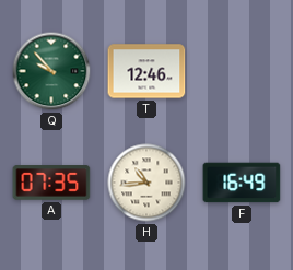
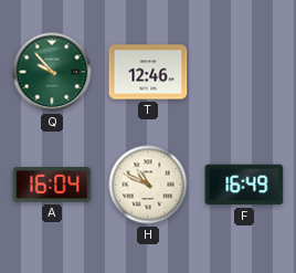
A: 07:35 -> 16:04 (52, 185)
H: 10:44 -> 10:49 (148, 185)
